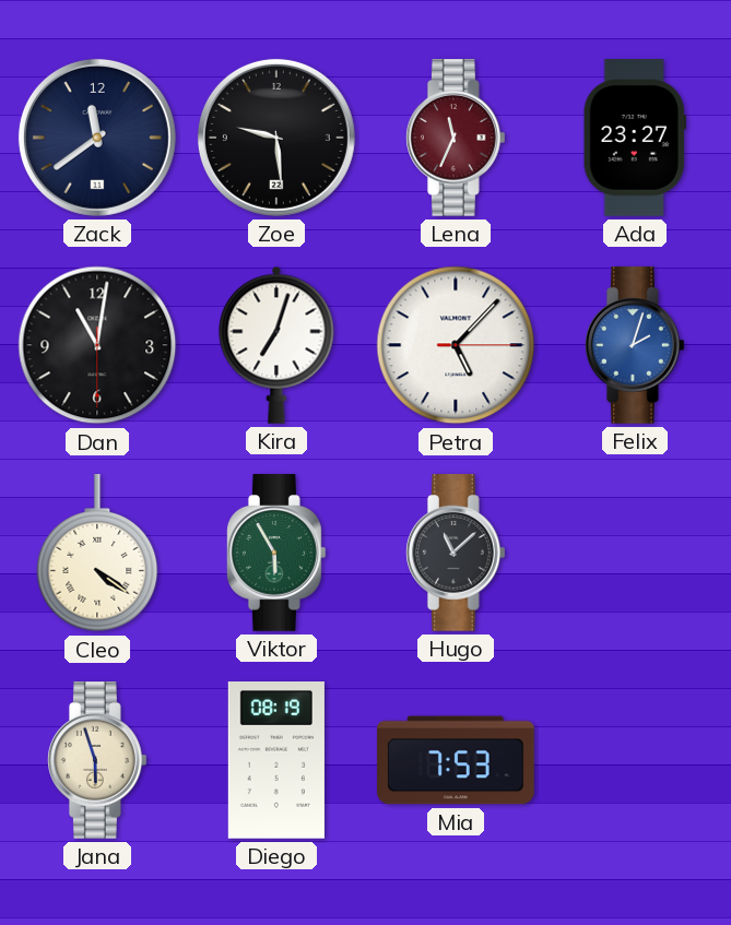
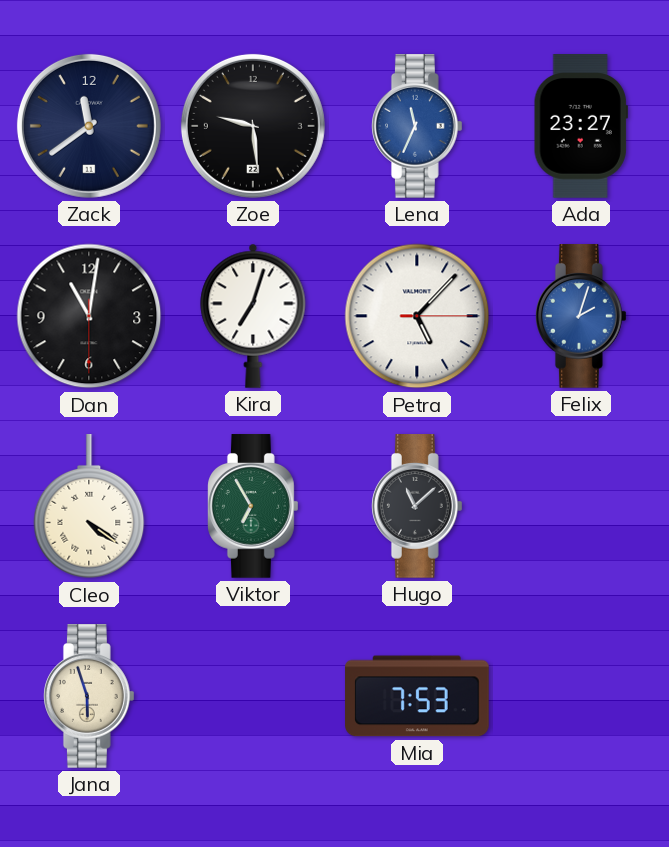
Lena dial: burgundy -> blue (418, 126)
Viktor: 5:55 -> 6:55 (254, 506)
Diego: 08:19 -> none (276, 761)
